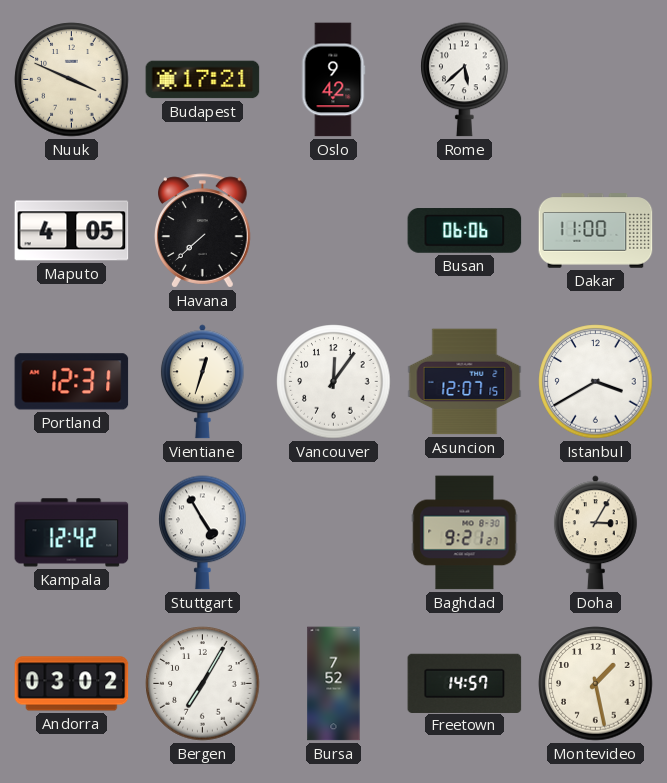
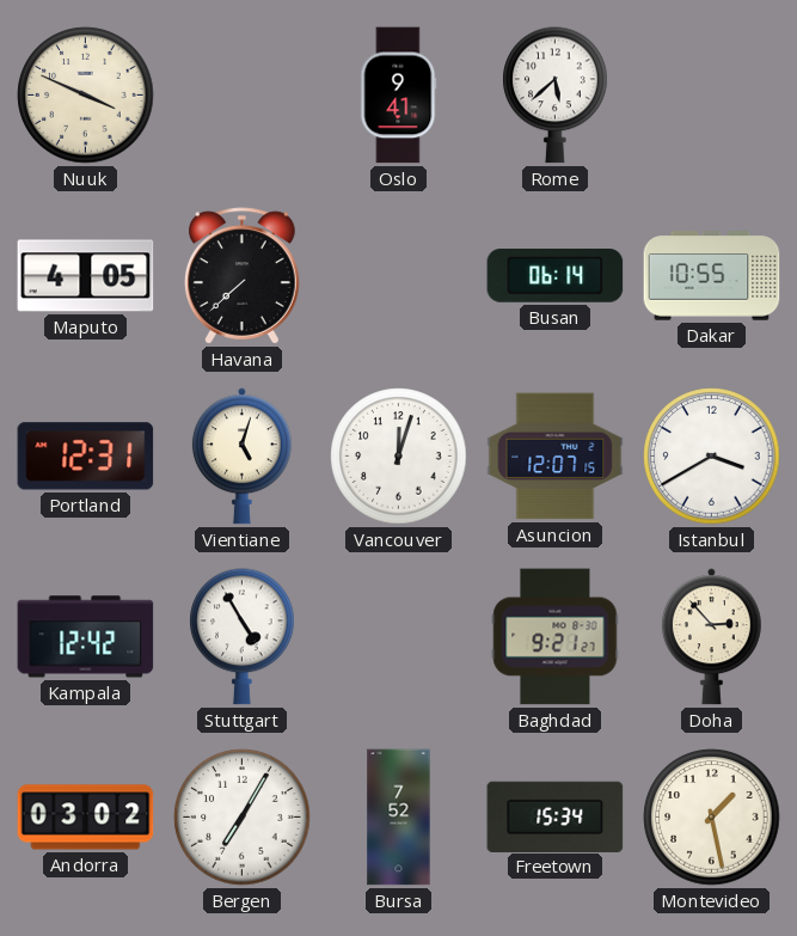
Budapest: 17:21 -> none (203, 80)
Oslo: 9:42 -> 9:41 (398, 96)
Busan: 06:06 -> 06:14 (556, 276)
Dakar: 11:00 -> 10:55 (712, 276)
Vientiane: 12:33 -> 5:03 (241, 457)
Vancouver: 12:06 -> 12:03 (399, 457)
Doha: 3:05 -> 2:53 (711, 637)
Freetown: 14:57 -> 15:34 (556, 816)
